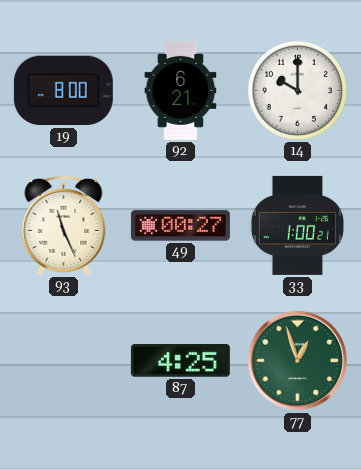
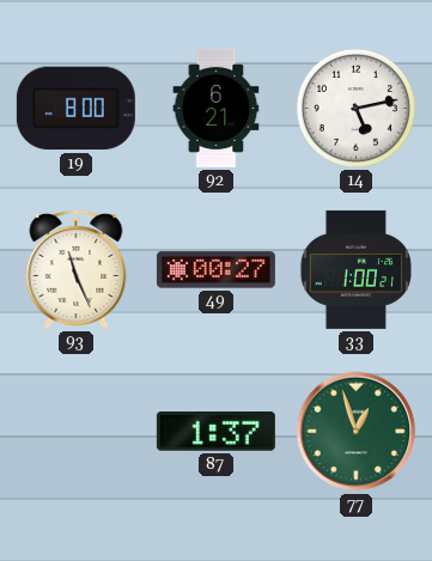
14: 10:00 -> 5:13 (355, 108)
87: 4:25 -> 1:37 (215, 432)
